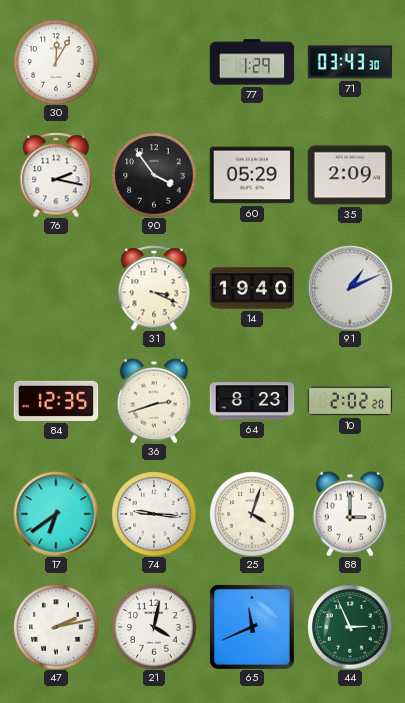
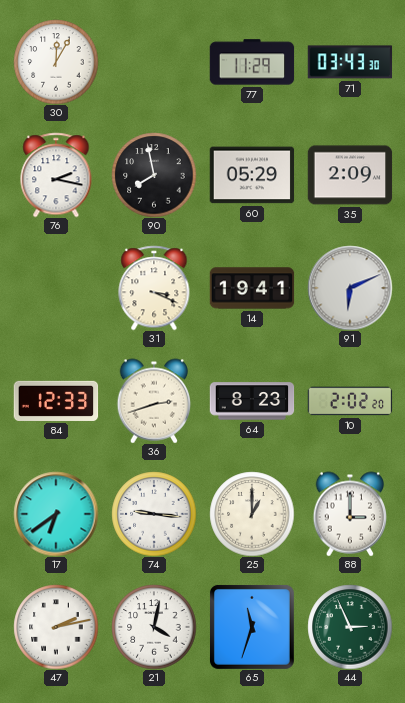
77: 1:29 -> 11:29 (252, 62)
90: 3:54 -> 7:58 (154, 175)
14: 19:40 -> 19:41 (252, 288)
91: 1:11 -> 6:11 (350, 288)
84: 12:35 -> 12:33 (56, 401)
25: 4:03 -> 1:00 (252, 514)
65: 11:41 -> 11:33 (252, 627)
